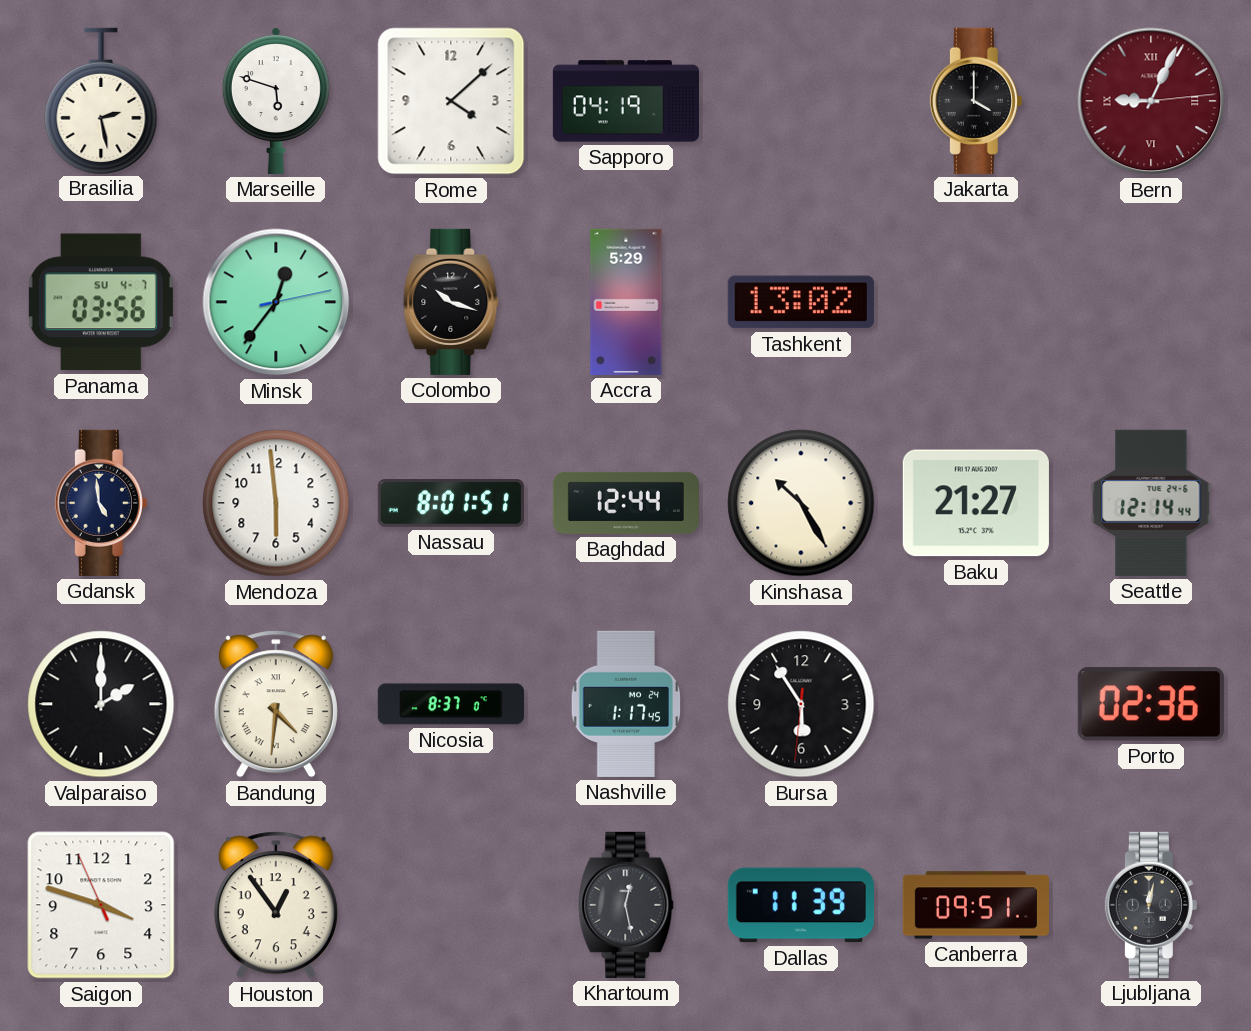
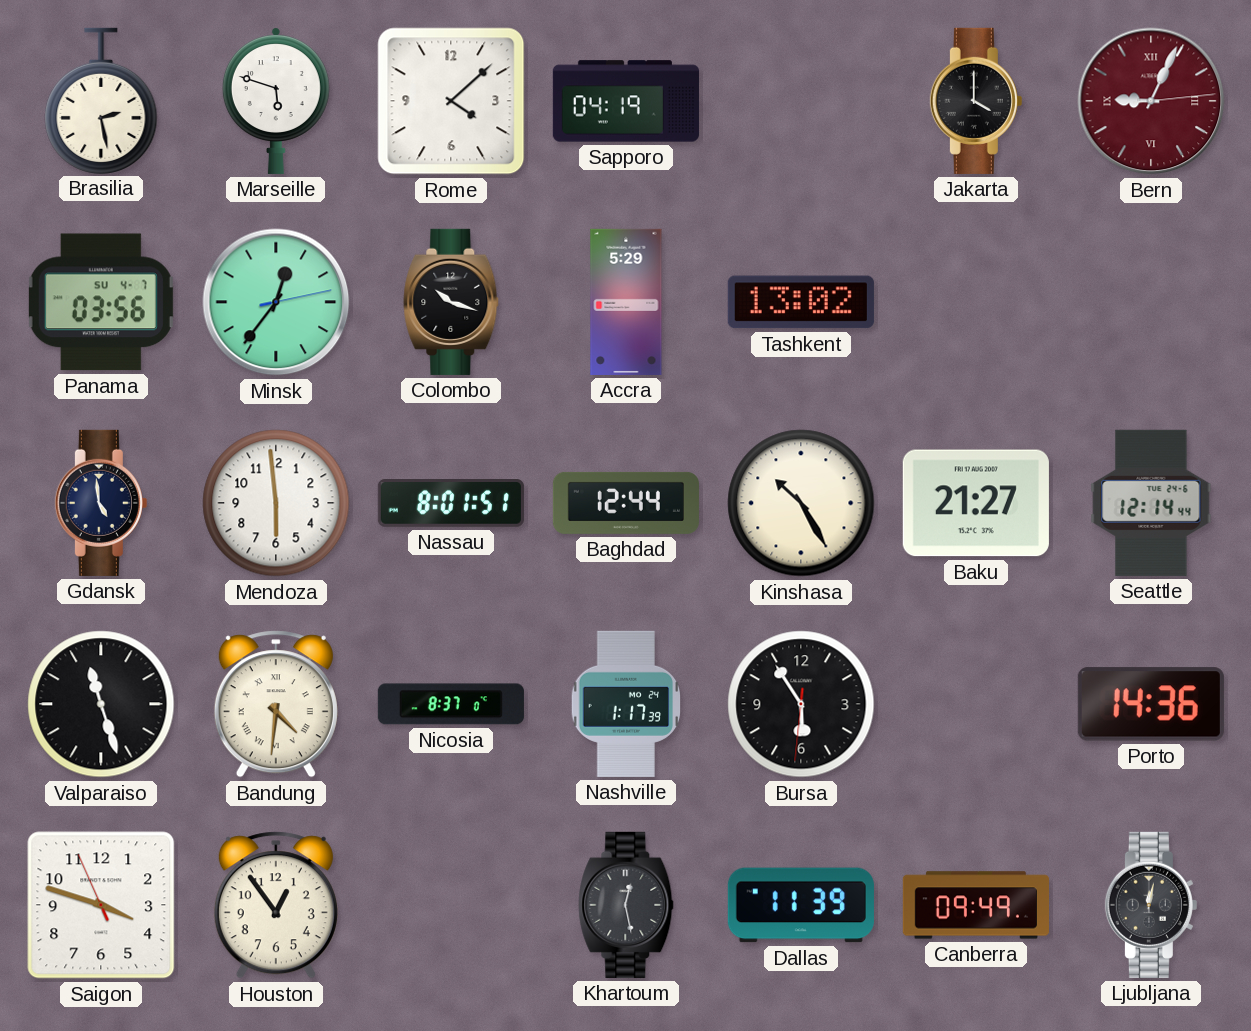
Valparaiso: 2:00 -> 11:27 (101, 704)
Nashville: 1:17:45 -> 1:17:39 (626, 704)
Porto: 02:36 -> 14:36 (1151, 704)
Canberra: 09:51 -> 09:49 (976, 905)
